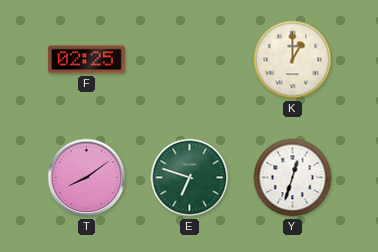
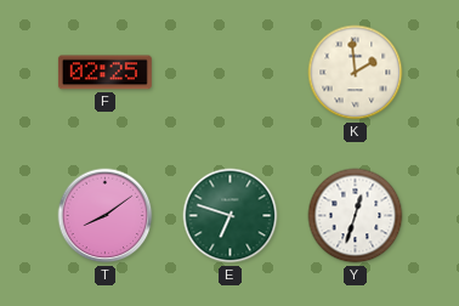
K: 1:00 -> 1:59 (356, 73)
